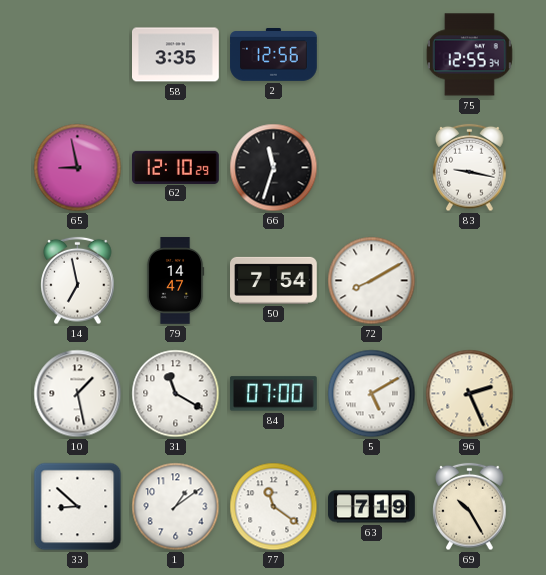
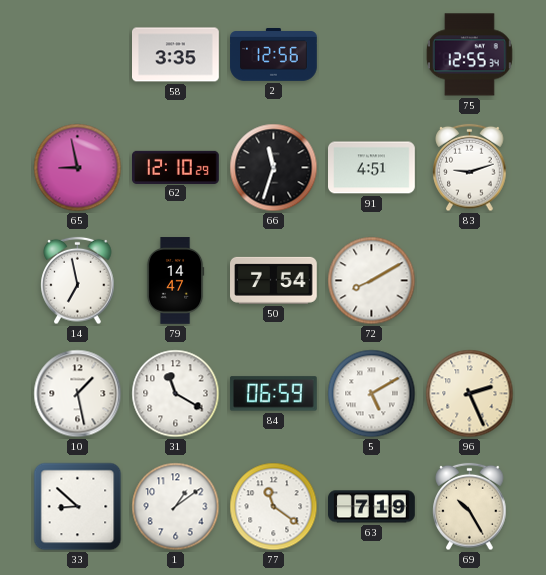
91: none -> 4:51 (372, 168)
83: 9:17 -> 9:12 (470, 168)
84: 07:00 -> 06:59 (273, 394)
